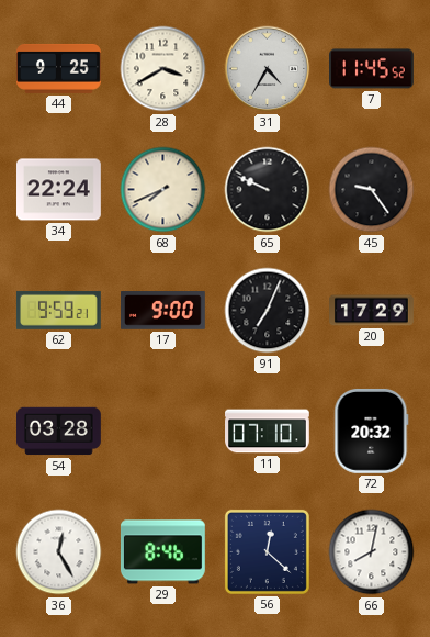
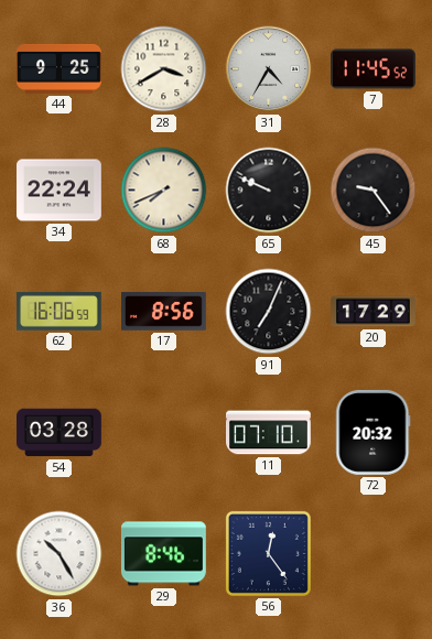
62: 9:59 -> 16:06 (58, 311)
17: 9:00 -> 8:56 (164, 312)
36: 12:25 -> 10:25 (60, 554)
56: 12:22 -> 12:24 (268, 553)
66: 8:02 -> none (372, 552)
